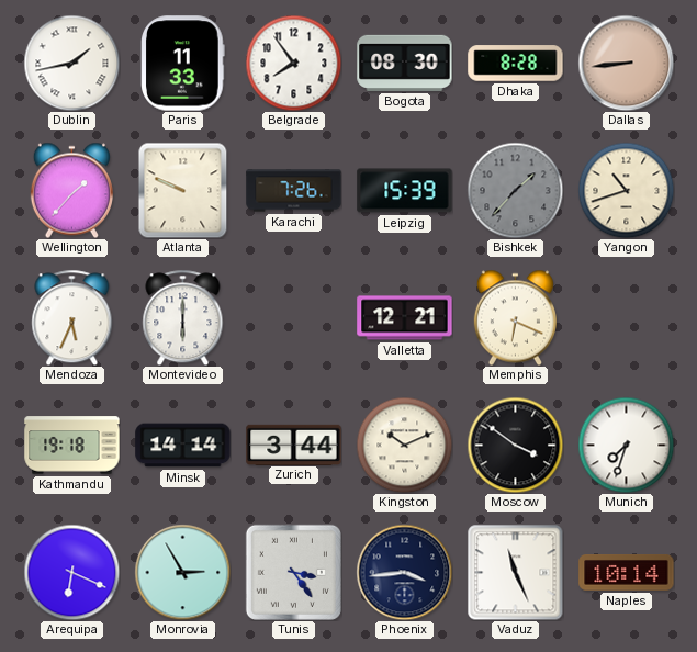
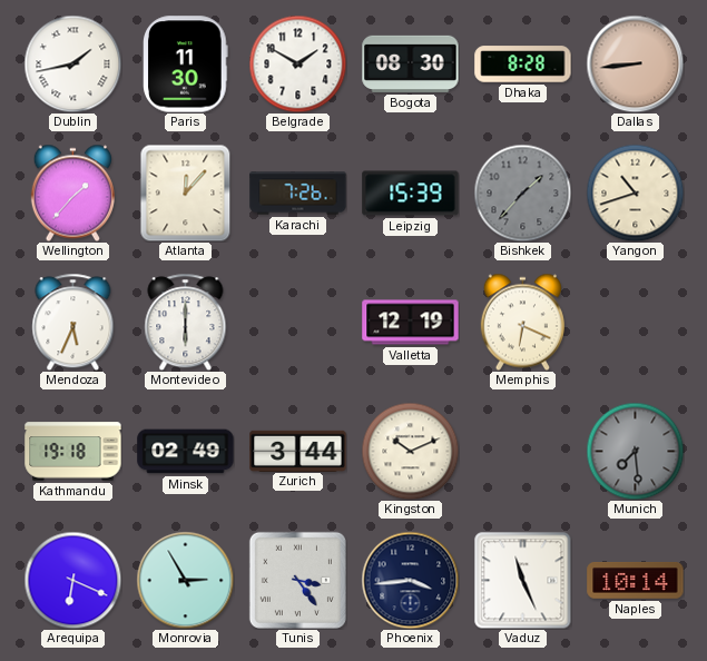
Paris: 11:33 -> 11:30 (186, 65)
Belgrade: 7:54 -> 1:50 (297, 63)
Atlanta: 9:49 -> 12:07 (186, 193)
Valletta: 12:21 -> 12:19 (411, 323)
Minsk: 14:14 -> 02:49 (186, 452)
Moscow: 3:51 -> none (515, 445)
Munich: 7:33 -> 7:29 (635, 451)
Munich dial: white -> grey (635, 451)
